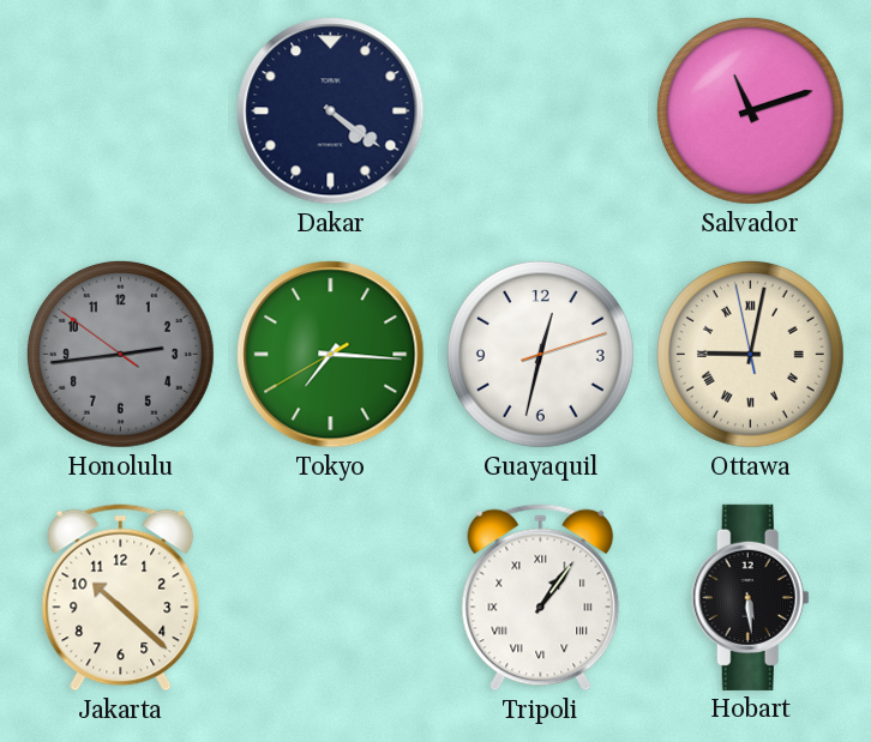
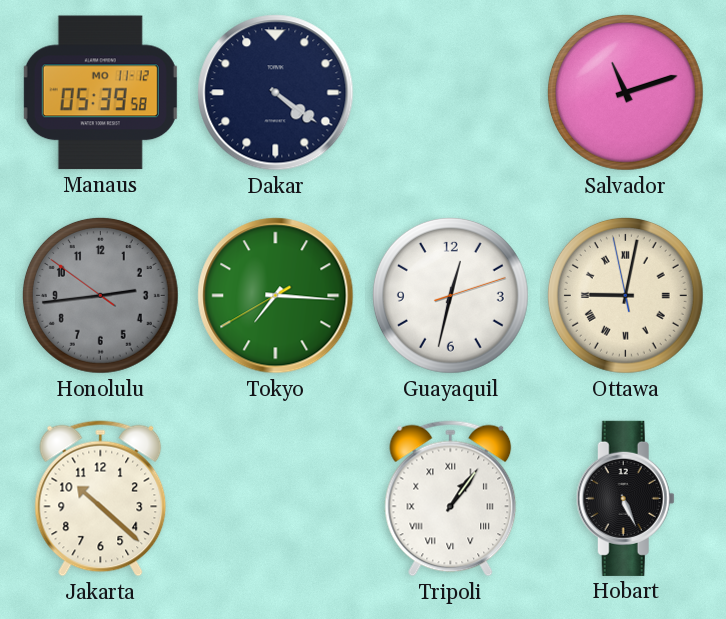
Manaus: none -> 05:39 (100, 93)
Hobart: 5:29 -> 5:26 (625, 498)
